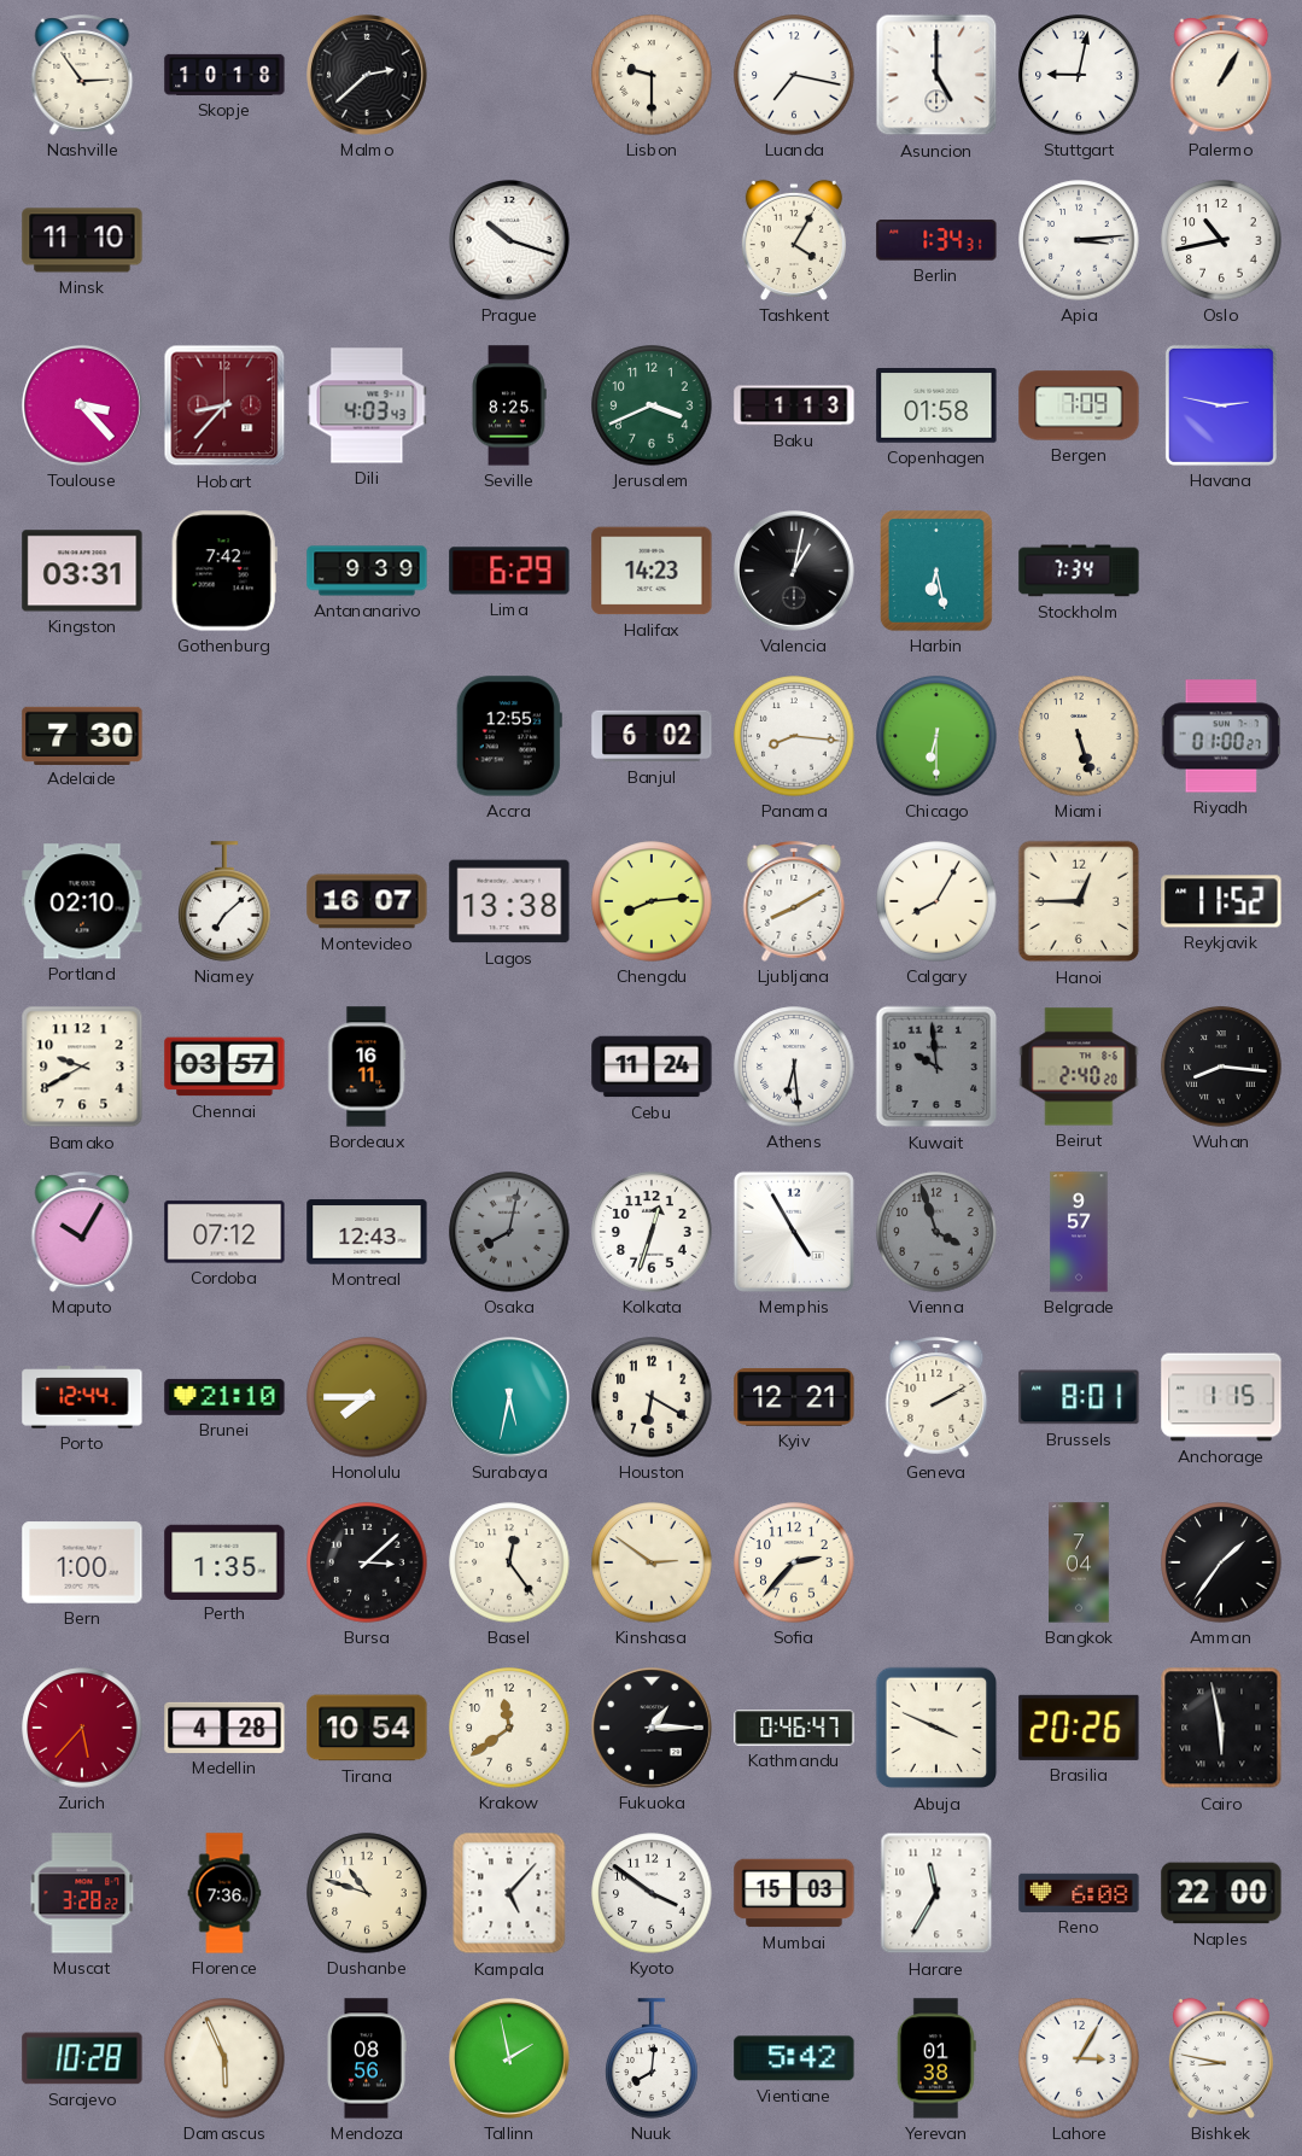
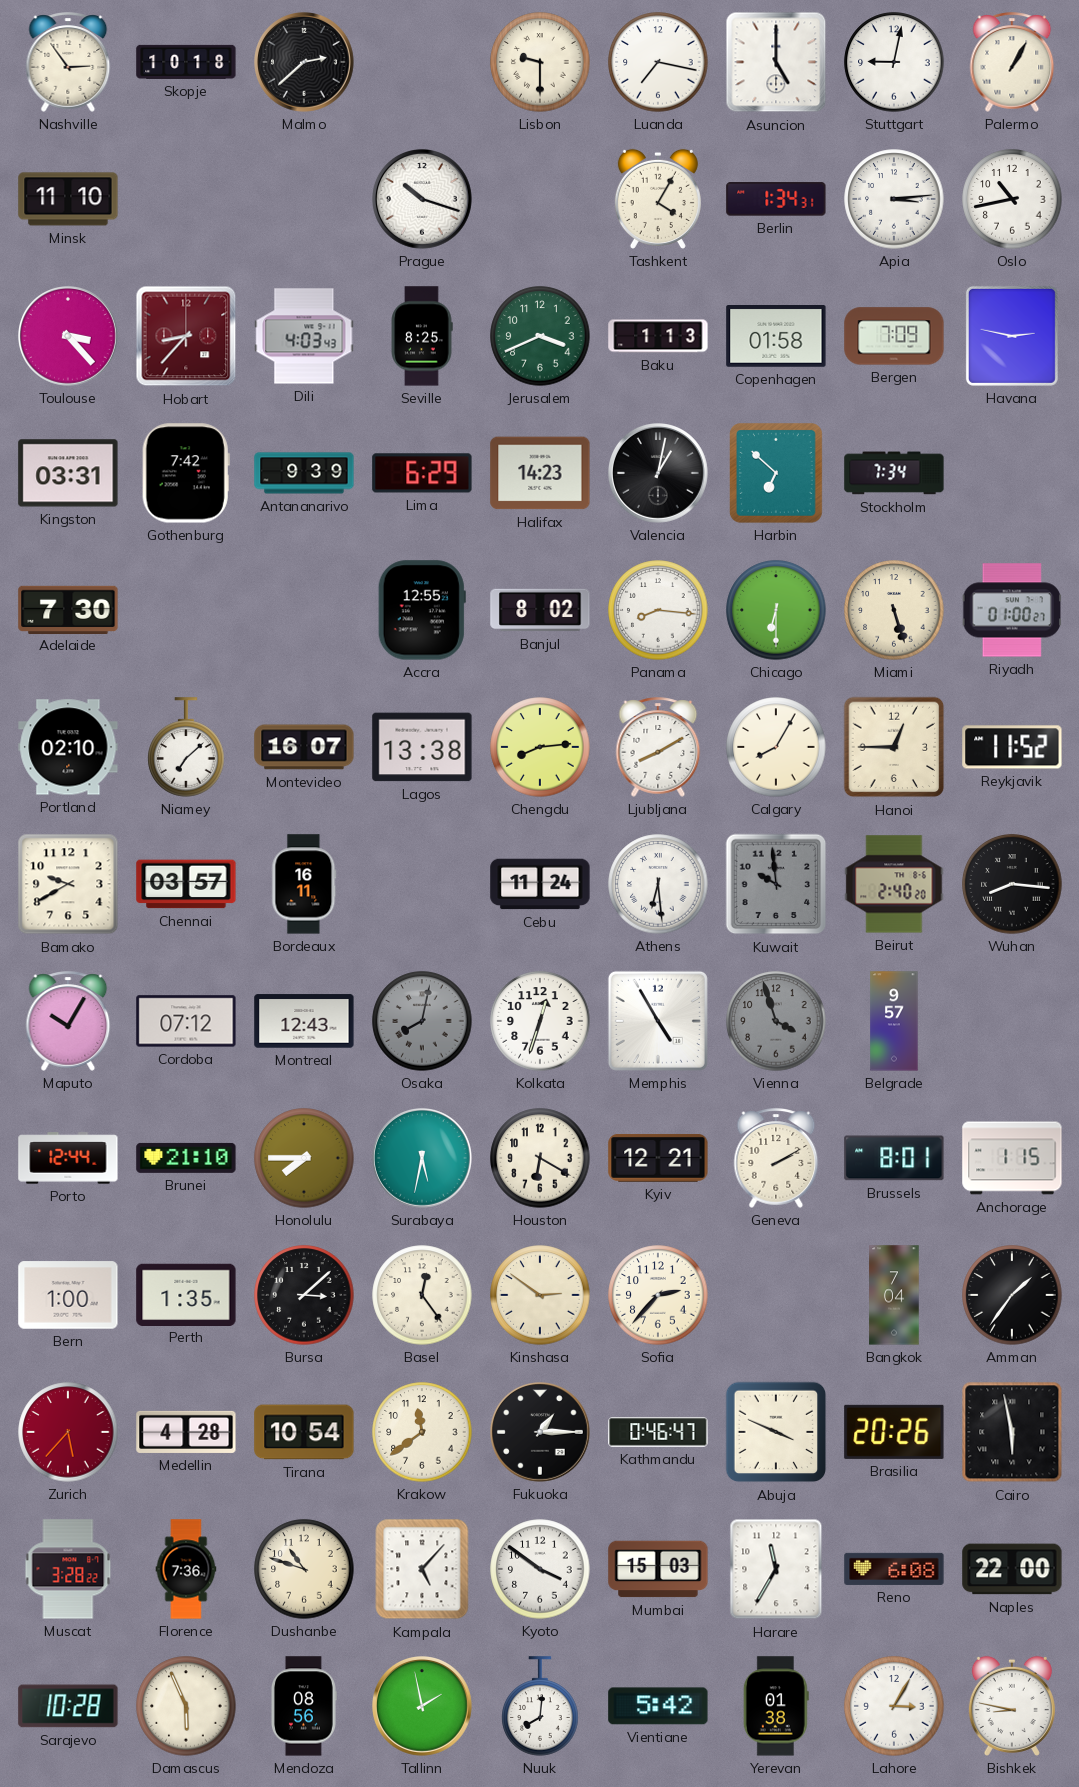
Harbin: 6:28 -> 6:52 (777, 474)
Banjul: 6:02 -> 8:02 (540, 610)
